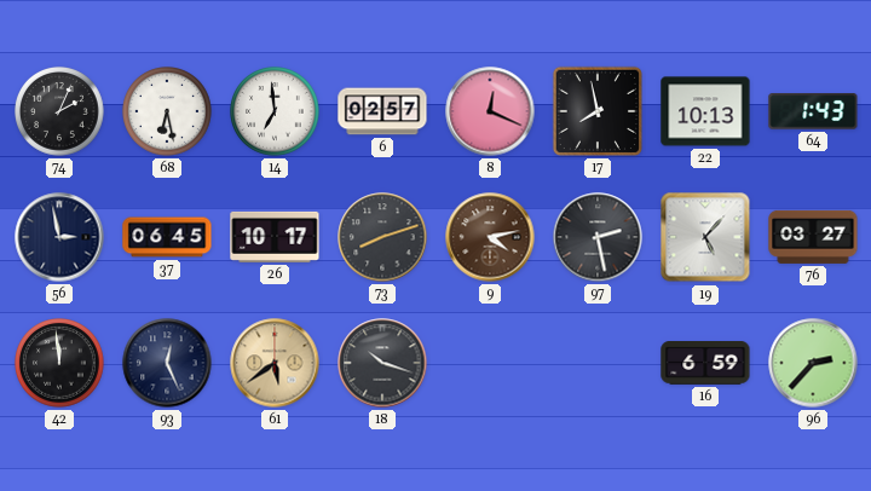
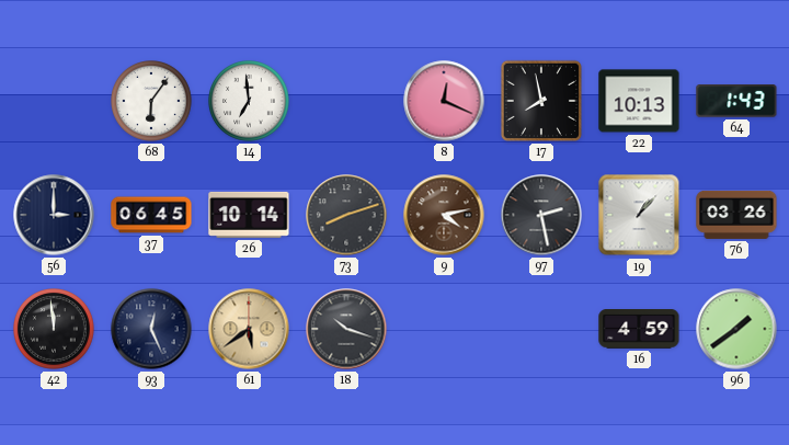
74: 2:04 -> none (60, 112)
68: 6:28 -> 6:06 (152, 102)
6: 02:57 -> none (382, 111)
56: 2:58 -> 3:00 (54, 215)
26: 10:17 -> 10:14 (249, 215)
19: 5:07 -> 1:07 (639, 215)
76: 03:27 -> 03:26 (736, 215)
16: 6:59 -> 4:59 (639, 330)
96: 2:37 -> 1:39 (736, 329)
